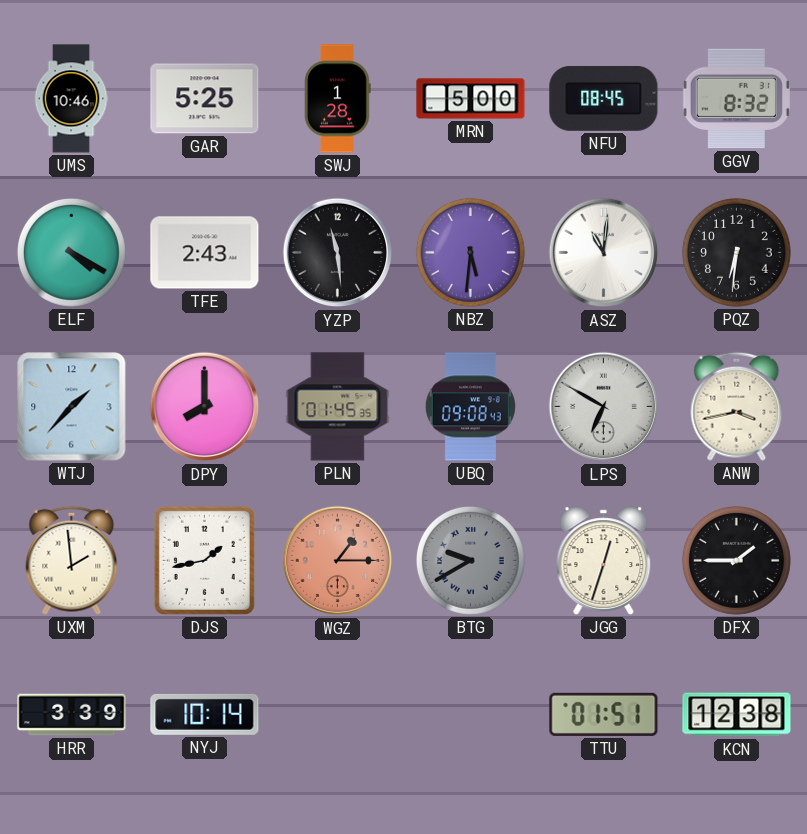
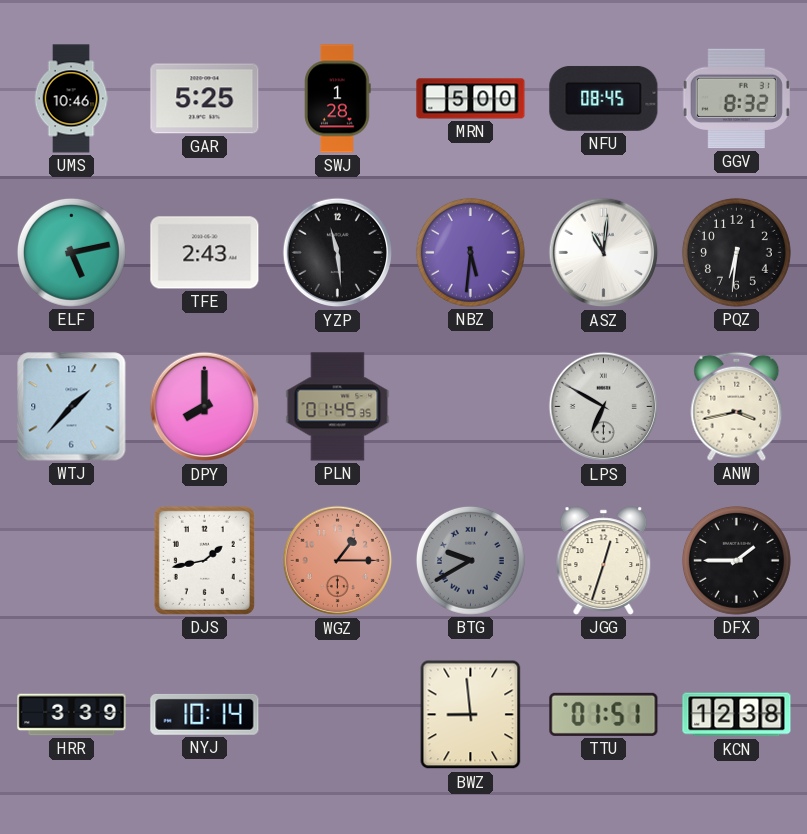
ELF: 4:20 -> 5:13 (71, 252)
UBQ: 09:08 -> none (470, 407)
UXM: 1:59 -> none (72, 560)
BWZ: none -> 8:59 (471, 715)
